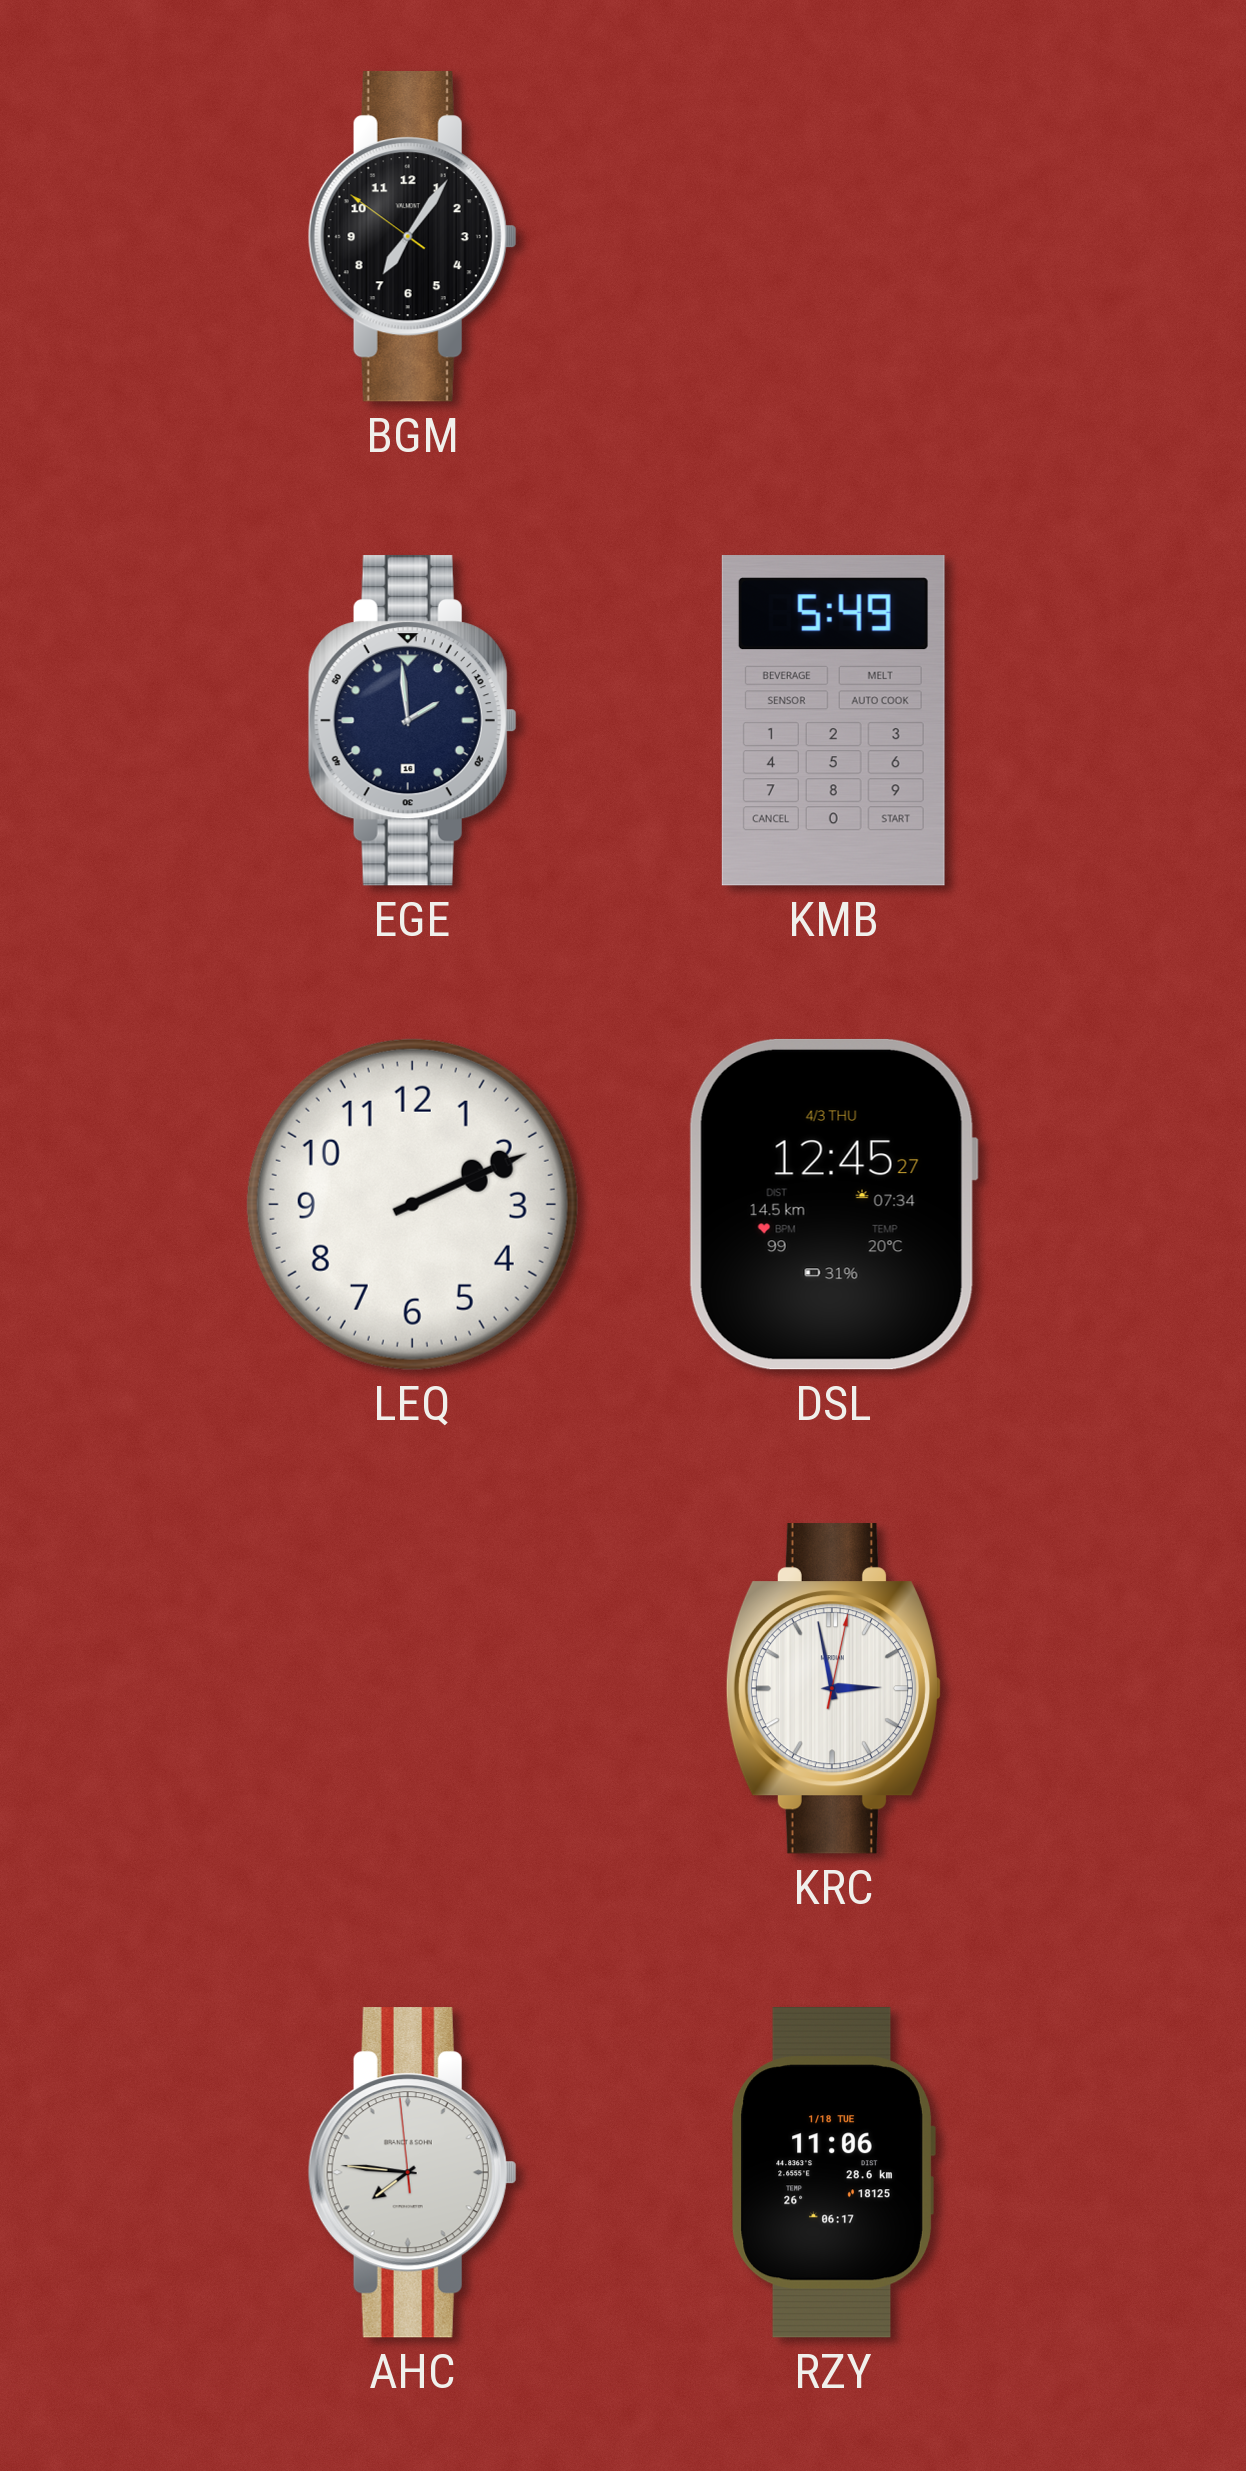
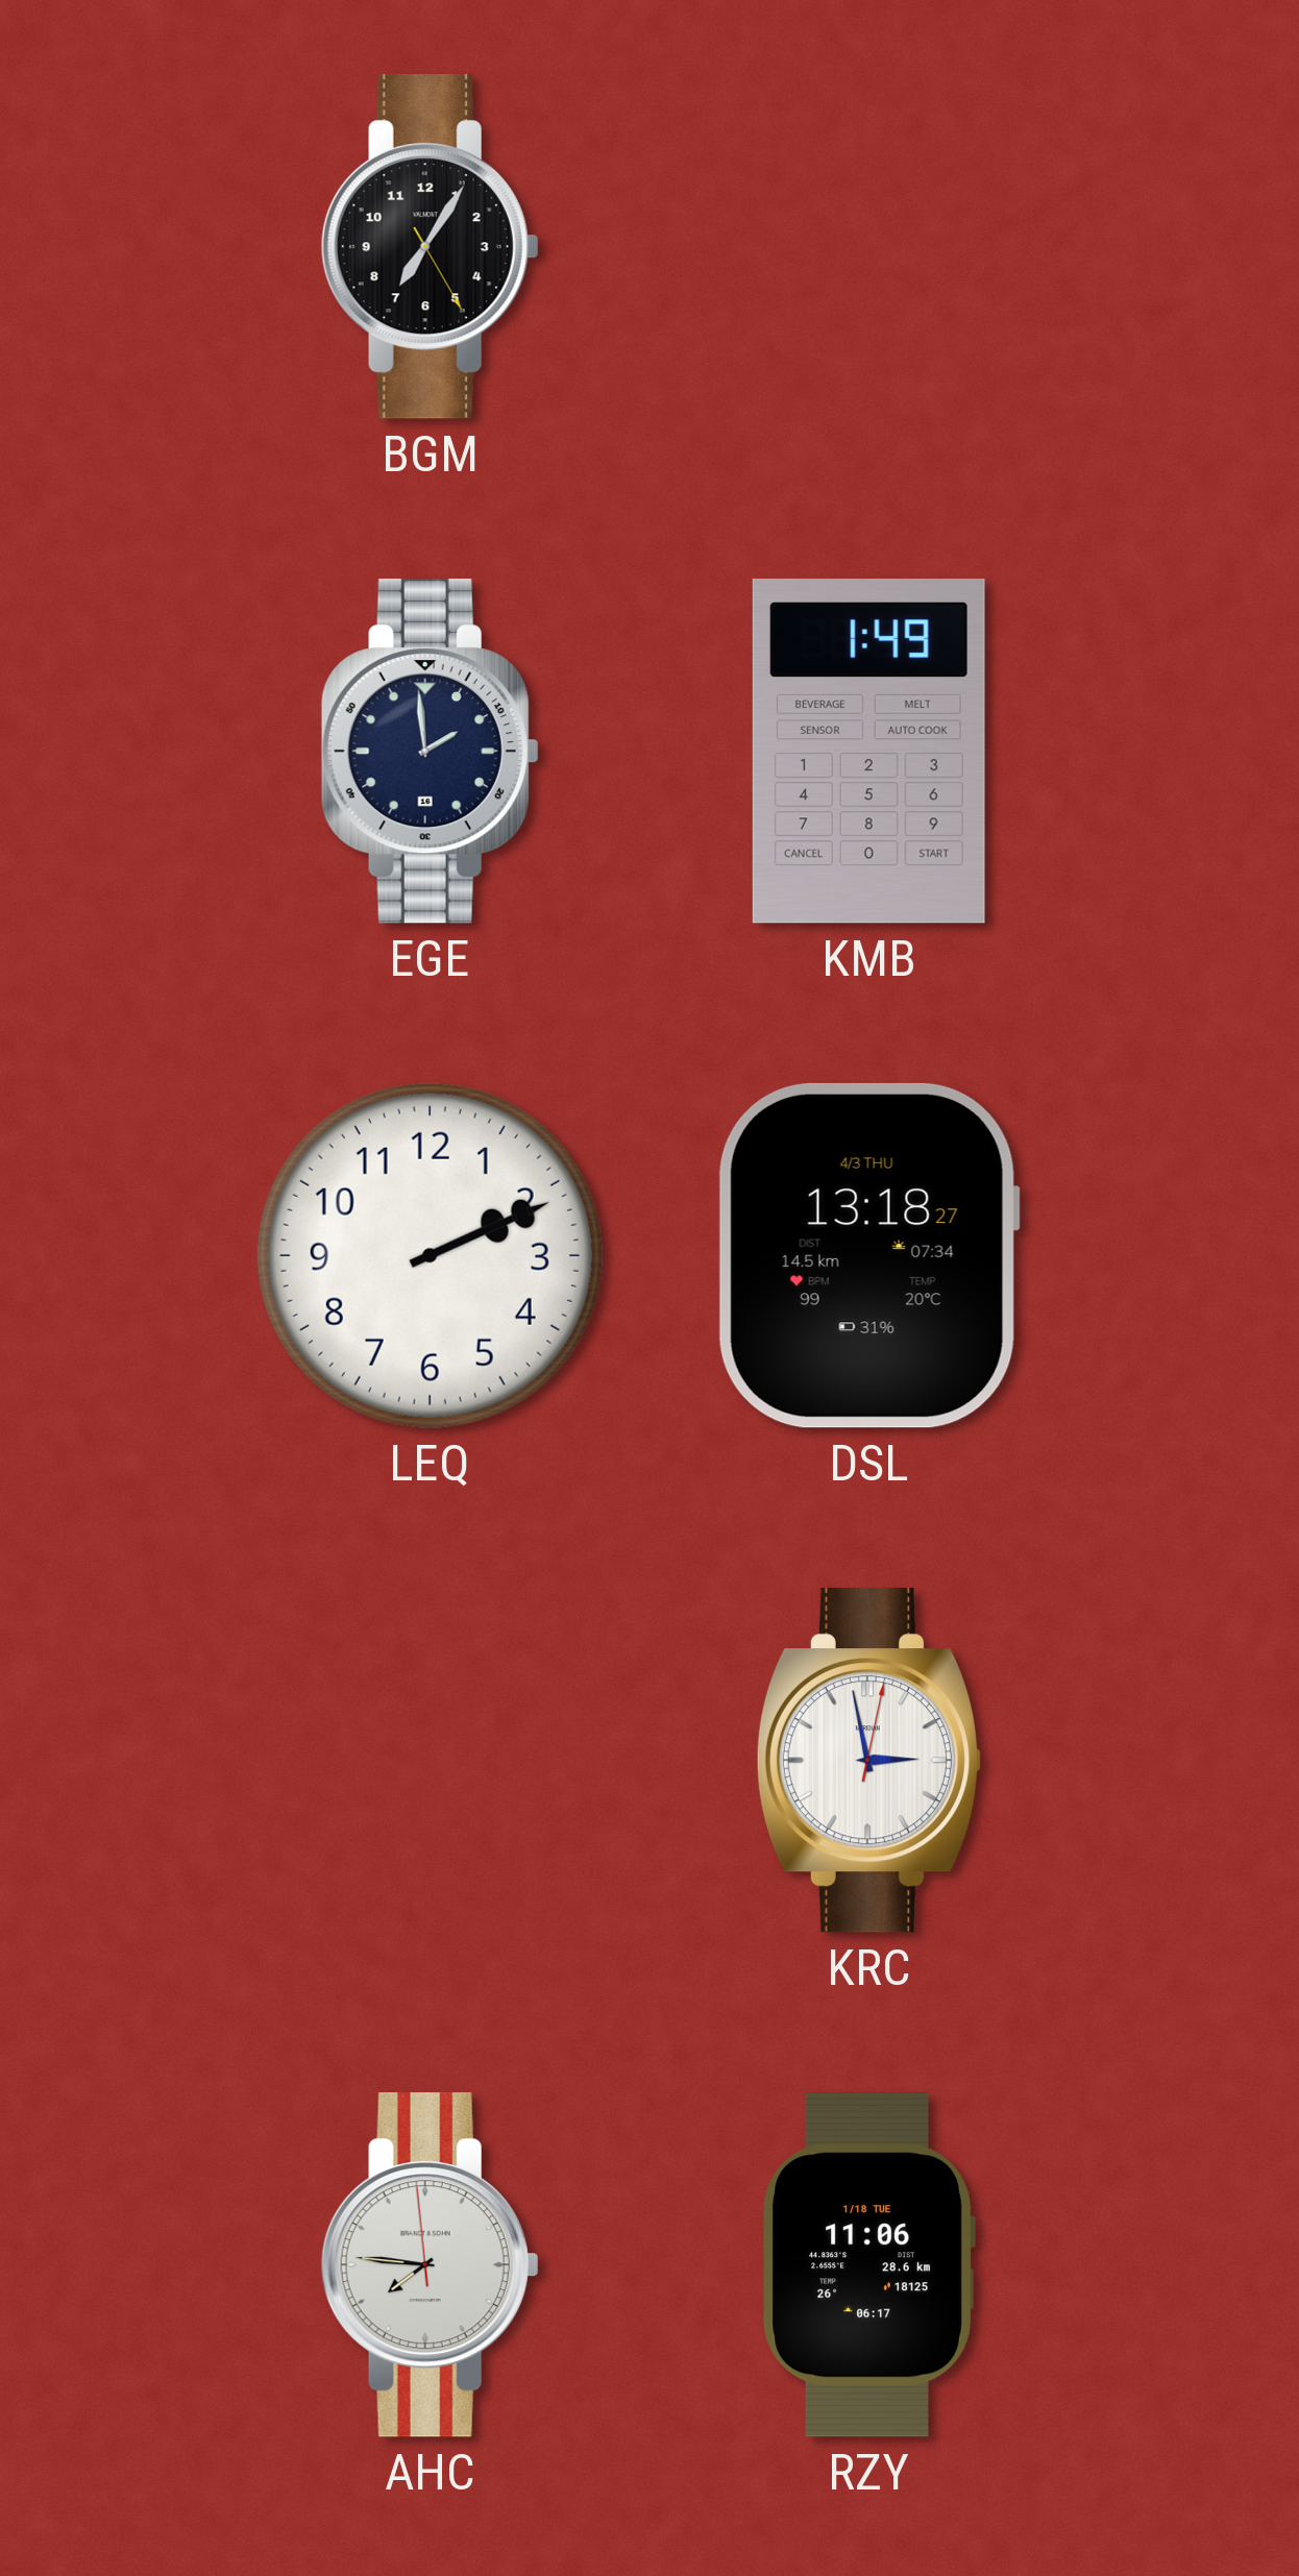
BGM: 7:05:51 -> 7:05:25 (430, 247)
KMB: 5:49 -> 1:49 (868, 752)
DSL: 12:45 -> 13:18 (868, 1255)
